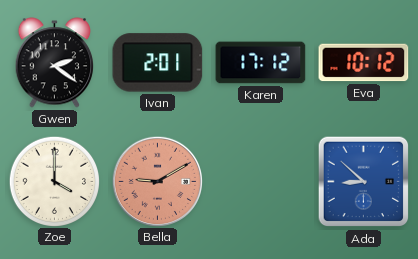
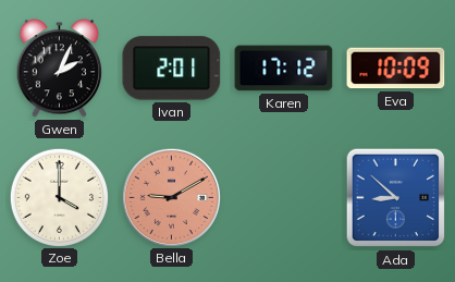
Gwen: 2:21 -> 2:04 (59, 69)
Eva: 10:12 -> 10:09 (396, 69)
